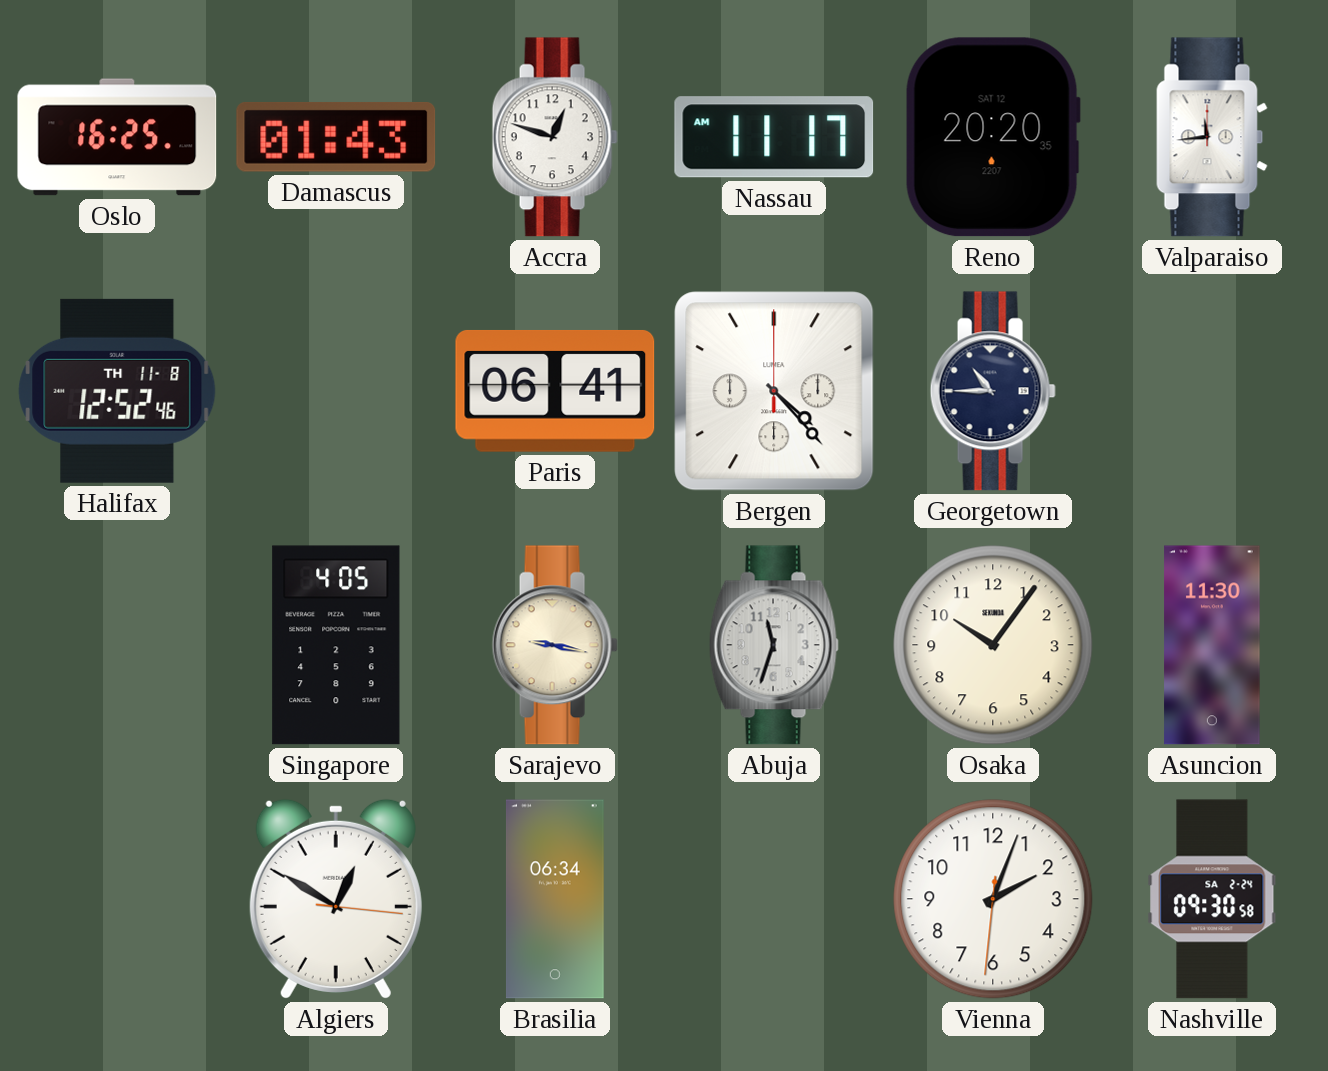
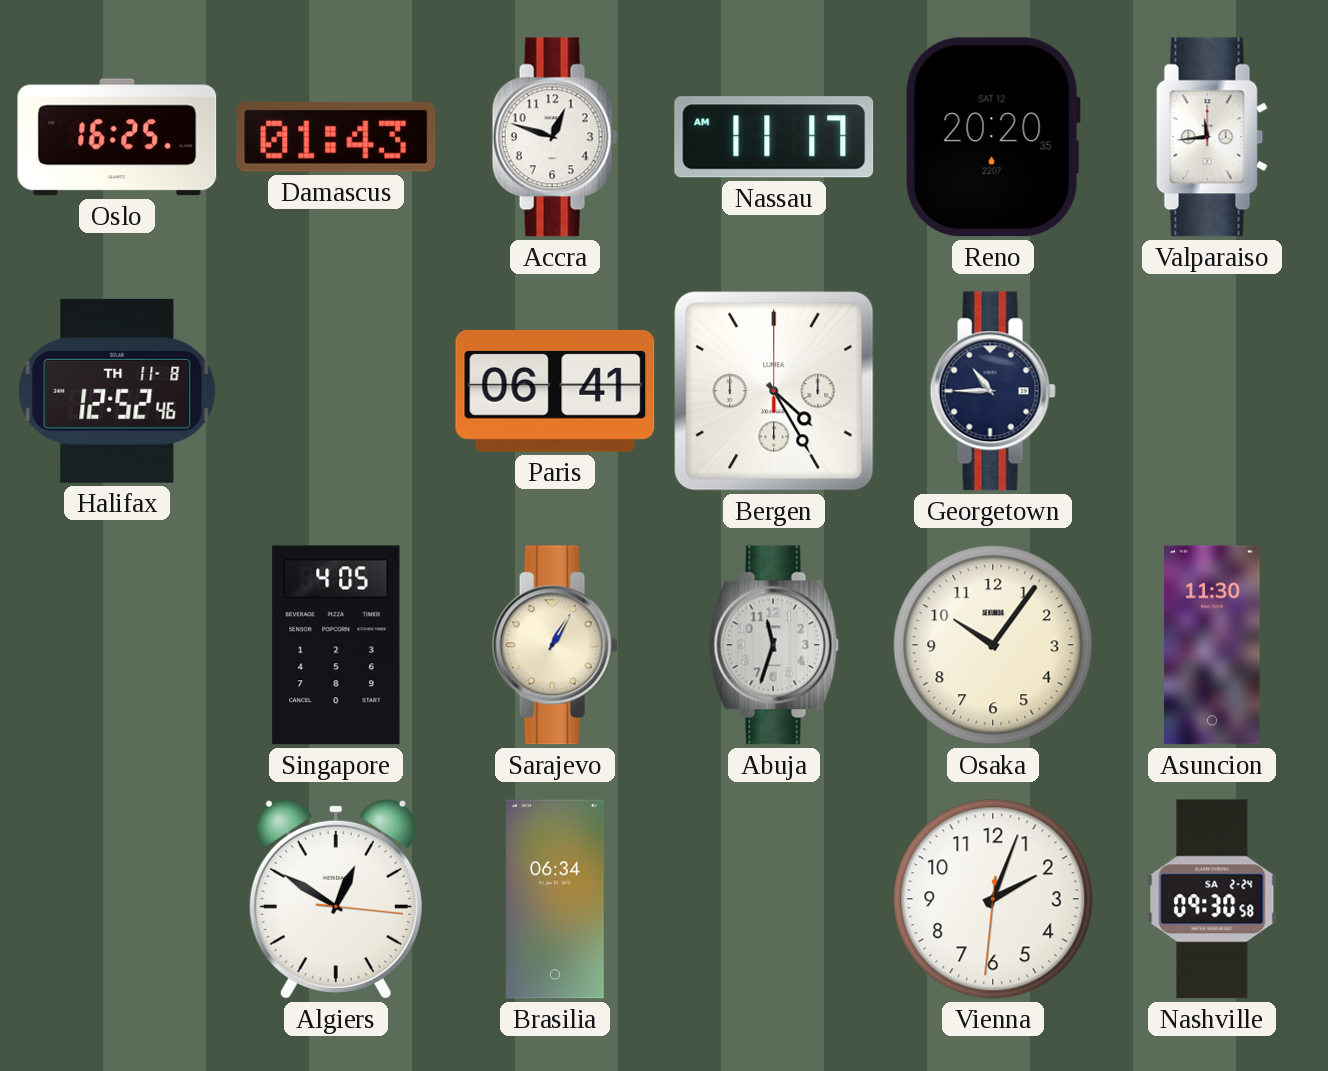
Bergen: 4:23 -> 4:25 (774, 391)
Sarajevo: 9:17 -> 1:05 (555, 645)
